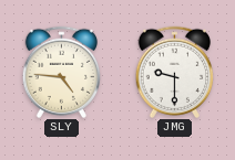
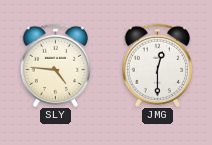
JMG: 9:30 -> 12:30 (158, 65)
